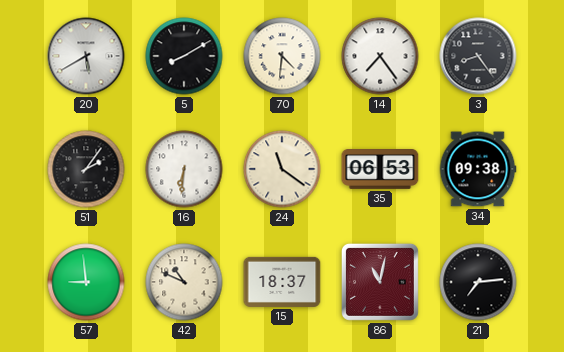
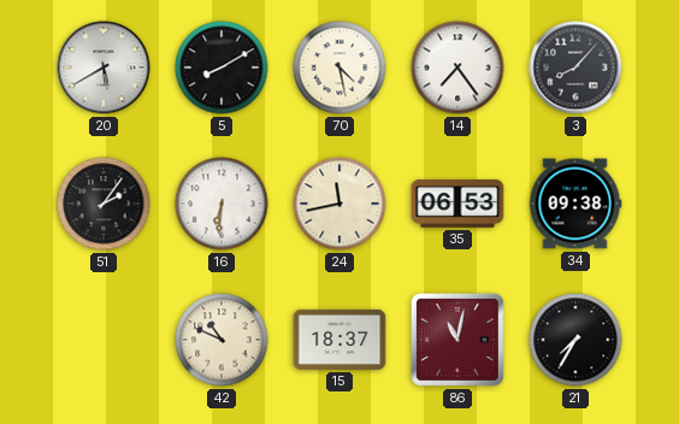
70: 4:31 -> 4:28 (339, 67)
3: 8:24 -> 8:07 (575, 67)
24: 11:21 -> 11:43 (339, 204)
57: 8:59 -> none (86, 282)
21: 7:14 -> 7:35 (575, 340)
